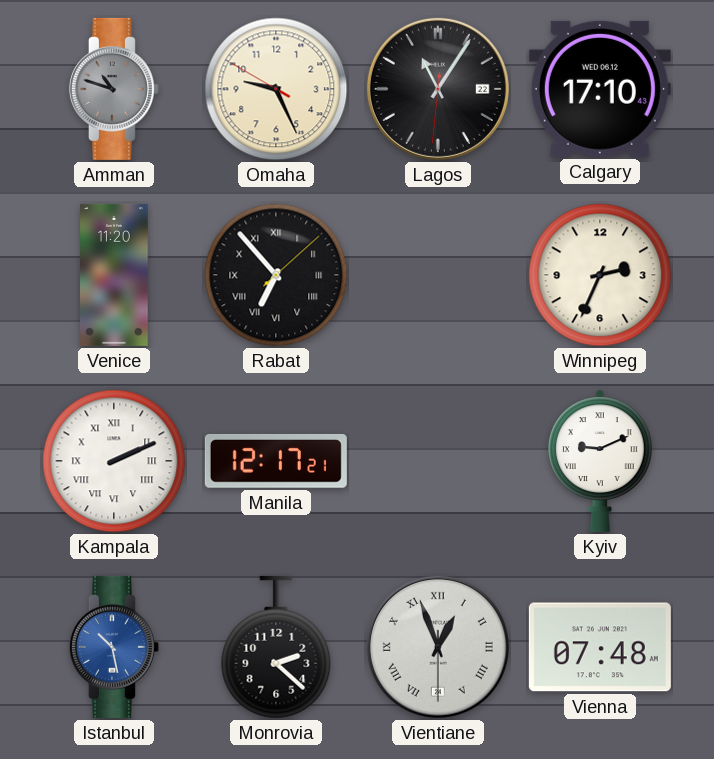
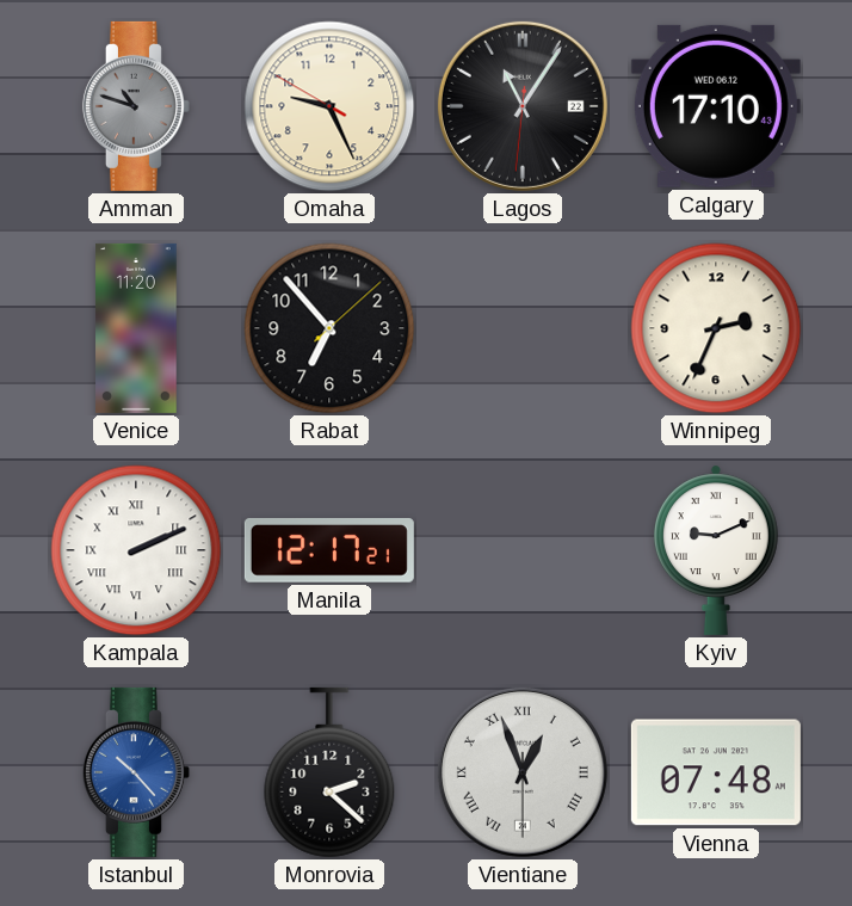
Rabat numerals: Roman -> Arabic (329, 328)
Istanbul: 10:28 -> 10:23 (136, 772)
